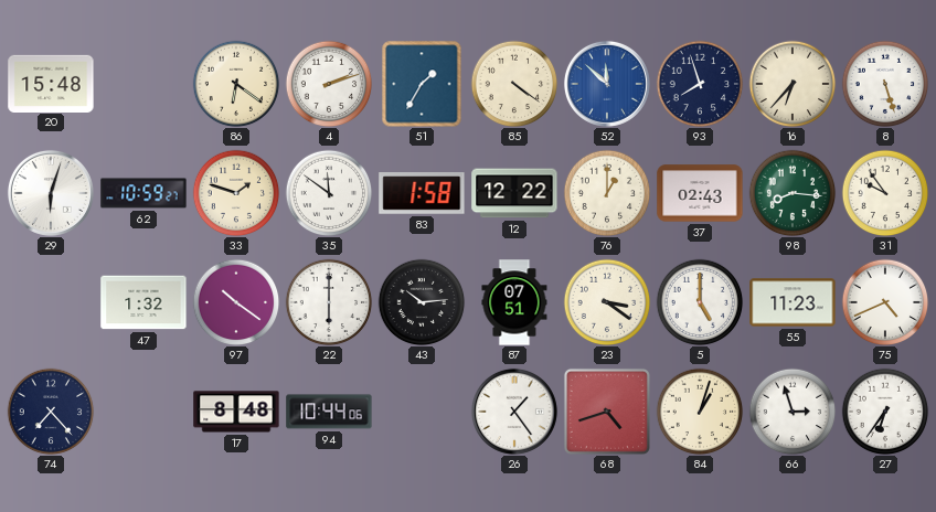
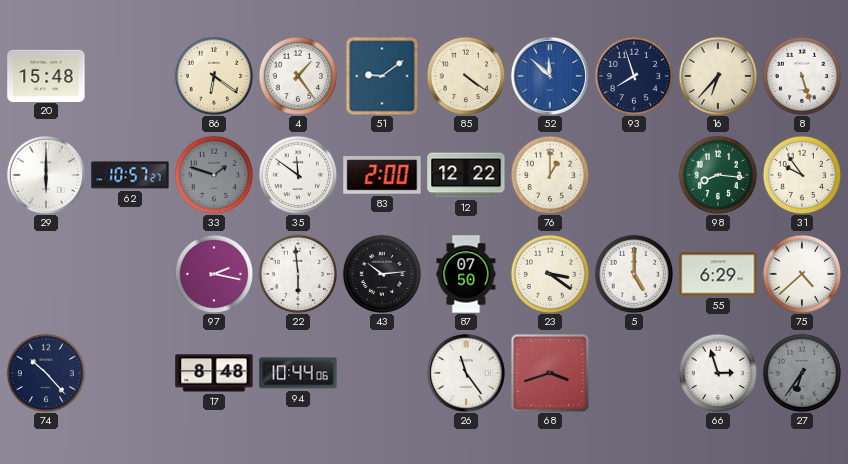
4: 2:12 -> 1:24 (298, 76)
51: 1:35 -> 9:09 (382, 76)
29: 6:03 -> 6:00 (46, 175)
62: 10:59 -> 10:57 (130, 175)
33 dial: cream -> grey (214, 175)
83: 1:58 -> 2:00 (382, 175)
37: 02:43 -> none (700, 193)
47: 1:32 -> none (143, 302)
97: 10:21 -> 2:17 (214, 274)
22: 6:00 -> 5:59 (298, 274)
87: 07:51 -> 07:50 (466, 274)
55: 11:23 -> 6:29 (718, 274)
75: 4:41 -> 4:38 (802, 274)
74: 7:23 -> 10:23 (46, 373)
26: 1:24 -> 11:24 (466, 373)
68: 4:42 -> 3:42 (550, 373)
84: 1:03 -> none (700, 412)
27 dial: white -> grey (802, 373)
